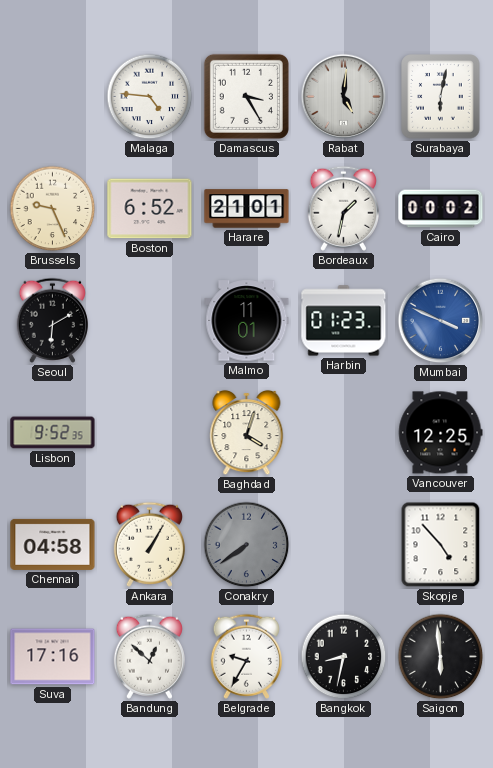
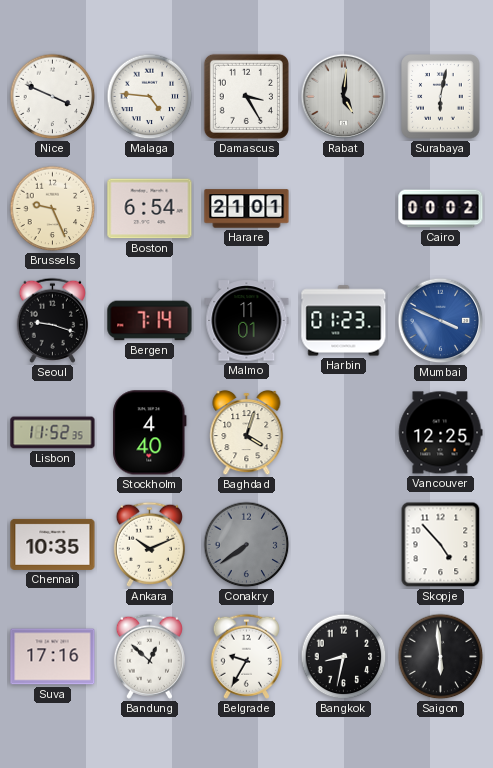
Nice: none -> 3:49 (53, 97)
Boston: 6:52 -> 6:54 (150, 209)
Bordeaux: 1:32 -> none (343, 208)
Seoul: 6:10 -> 9:18 (52, 320)
Bergen: none -> 7:14 (150, 321)
Lisbon: 9:52 -> 11:52 (53, 433)
Stockholm: none -> 4:40 (150, 433)
Chennai: 04:58 -> 10:35 (53, 544)
Ankara: 1:05 -> 10:11 (149, 544)
